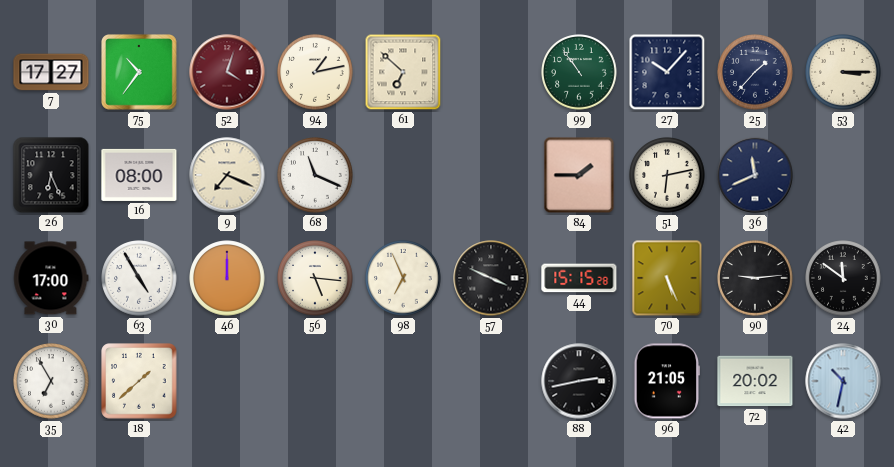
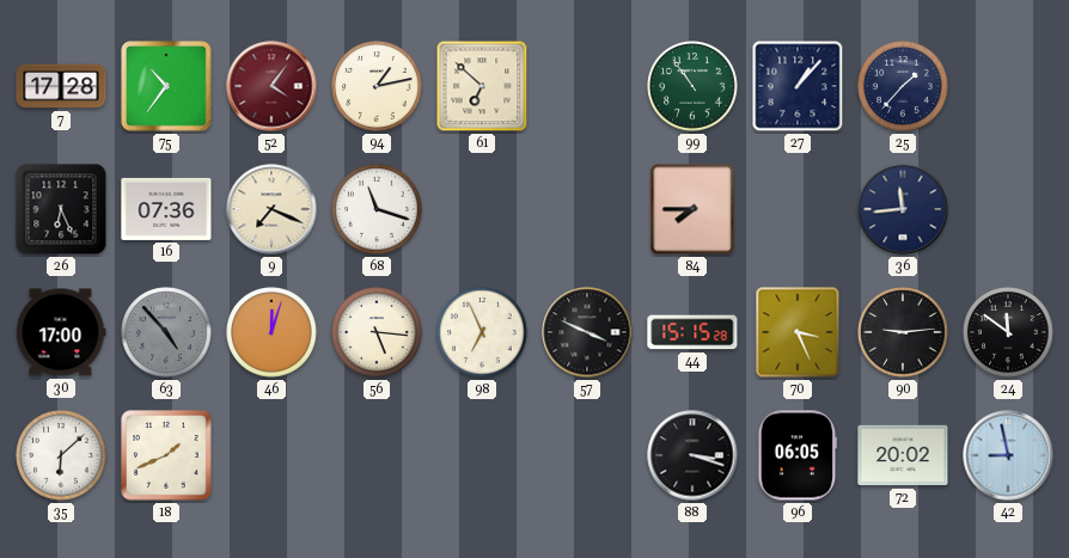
7: 17:27 -> 17:28 (61, 86)
52: 4:03 -> 4:06 (271, 86)
27: 10:07 -> 1:07 (798, 86)
53: 3:15 -> none (843, 72)
16: 08:00 -> 07:36 (166, 209)
68: 11:19 -> 11:18 (377, 209)
84: 1:45 -> 7:45 (692, 209)
51: 6:13 -> none (667, 175)
36: 11:41 -> 11:44 (903, 209)
63: 4:55 -> 4:53 (166, 332)
63 dial: white -> grey (166, 332)
46: 12:00 -> 12:03 (271, 332)
70: 5:26 -> 3:26 (798, 332)
35: 6:55 -> 6:08 (61, 455)
18: 1:38 -> 1:41 (166, 455)
88: 2:43 -> 3:18 (692, 455)
96: 21:05 -> 06:05 (796, 455)
42: 10:32 -> 8:58 (1008, 455)
